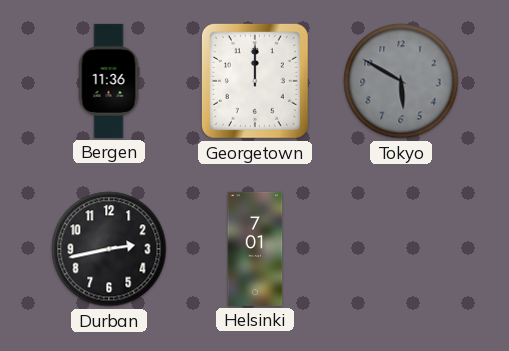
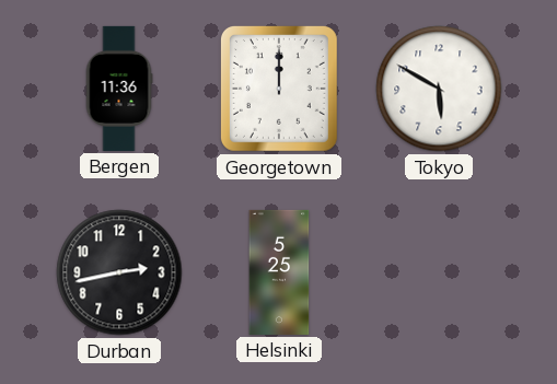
Tokyo dial: grey -> white (439, 89)
Helsinki: 7:01 -> 5:25 (279, 272)
